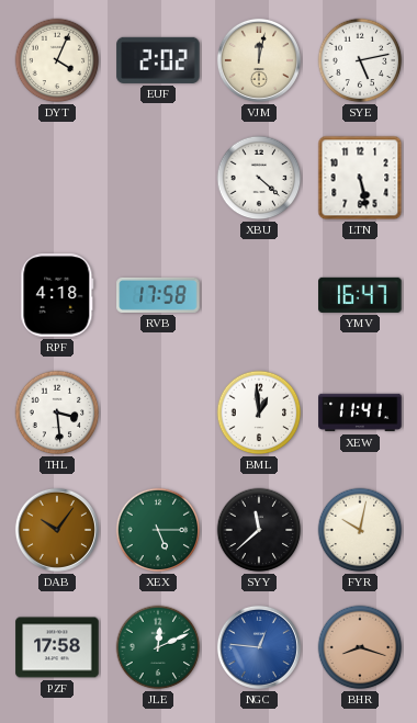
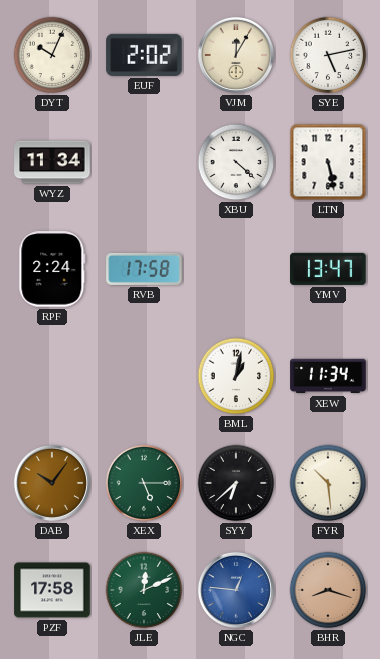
DYT: 4:04 -> 10:04 (52, 55)
VJM: 12:02 -> 12:05 (236, 55)
WYZ: none -> 11:34 (52, 162)
RPF: 4:18 -> 2:24 (52, 269)
YMV: 16:47 -> 13:47 (328, 269)
THL: 3:29 -> none (57, 413)
BML: 12:59 -> 1:02 (236, 376)
XEW: 11:41 -> 11:34 (328, 376)
SYY: 11:38 -> 6:38 (236, 483)
FYR: 10:02 -> 10:29 (328, 483)
